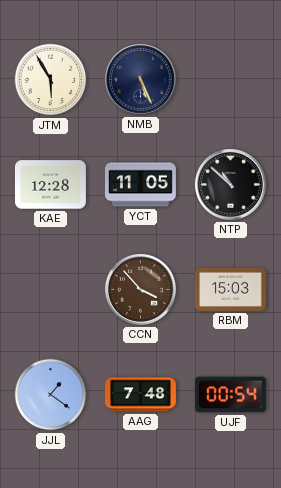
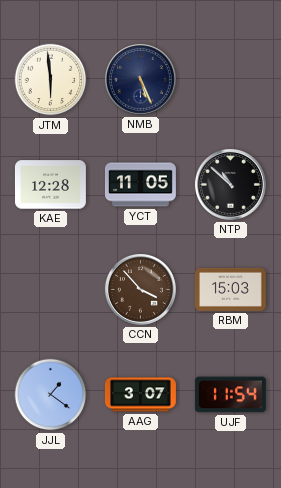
JTM: 5:55 -> 5:59 (51, 80)
AAG: 7:48 -> 3:07 (140, 395)
UJF: 00:54 -> 11:54 (230, 395)
